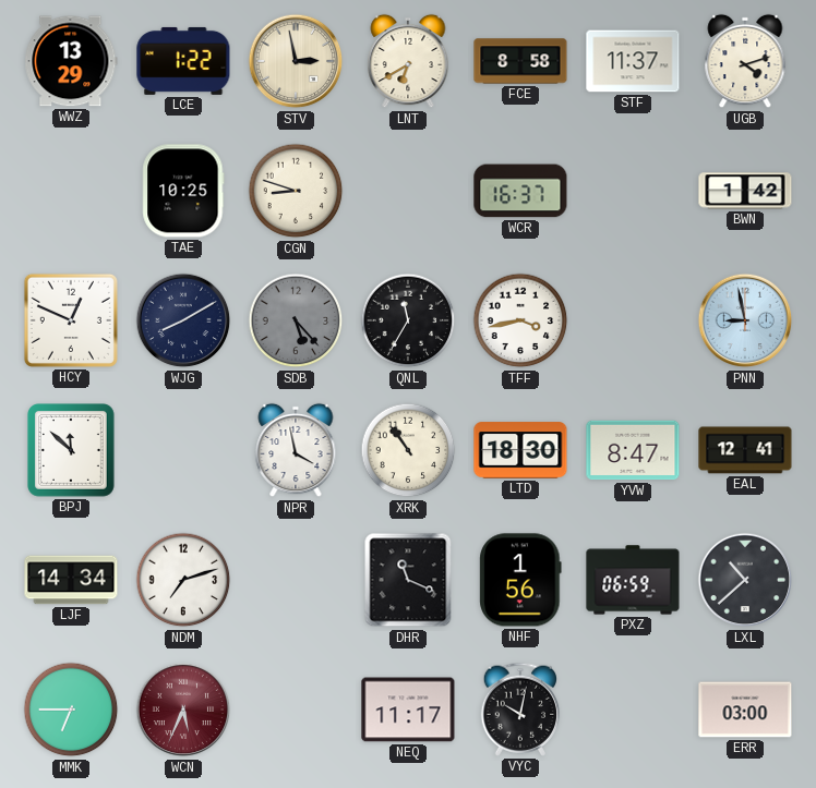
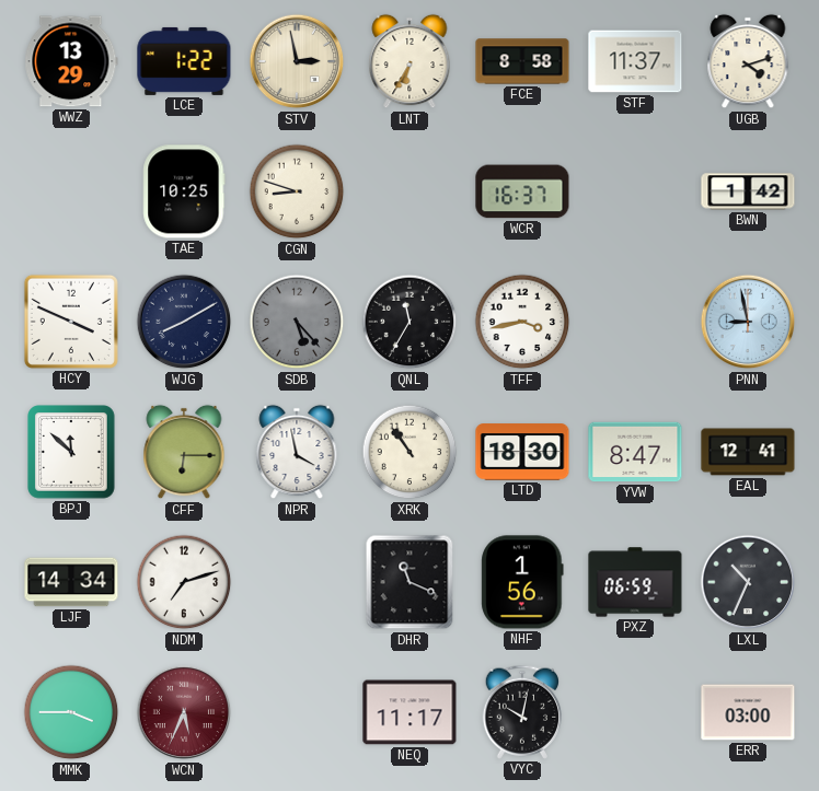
LNT: 6:40 -> 6:35 (409, 61)
HCY: 12:49 -> 3:49 (71, 322)
CFF: none -> 6:15 (184, 452)
LXL: 10:38 -> 10:34 (748, 582)
MMK: 6:45 -> 3:45 (71, 712)
